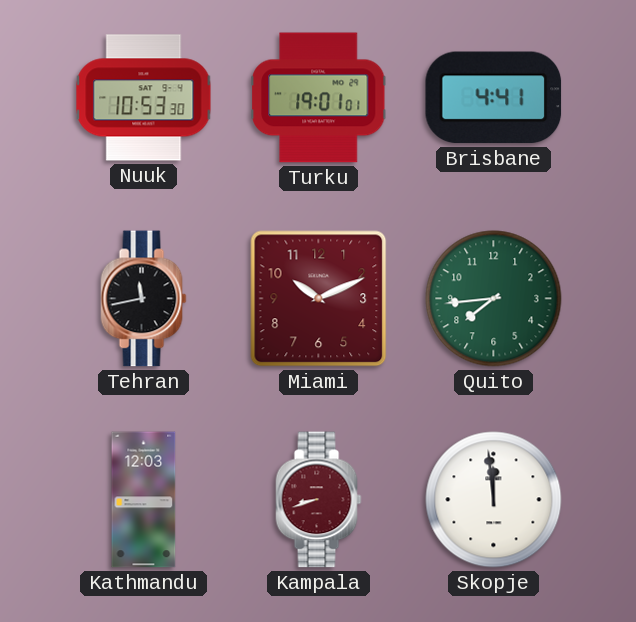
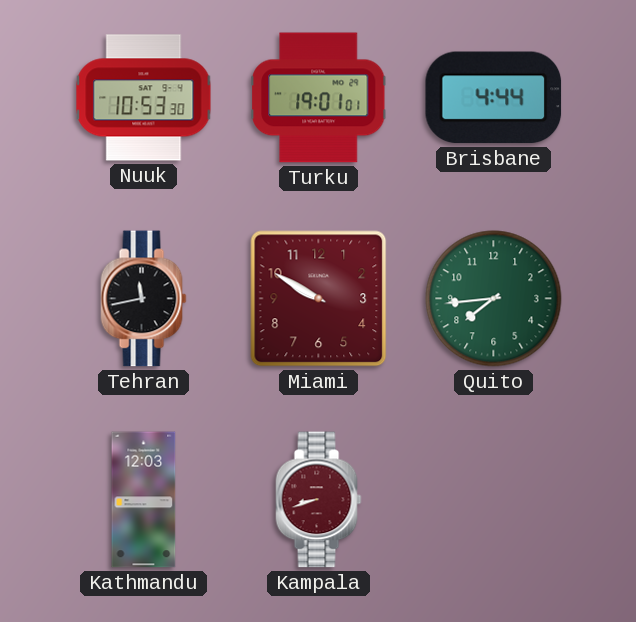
Brisbane: 4:41 -> 4:44 (494, 98)
Miami: 10:11 -> 9:50 (319, 299)
Skopje: 11:59 -> none (494, 500)
